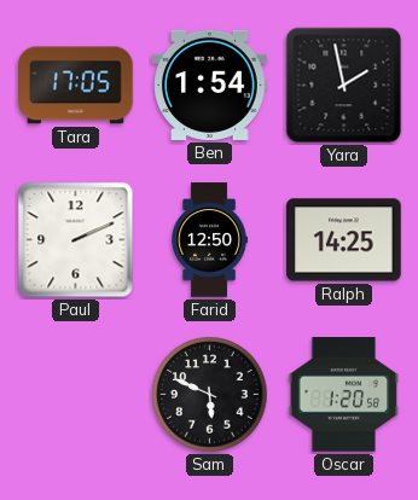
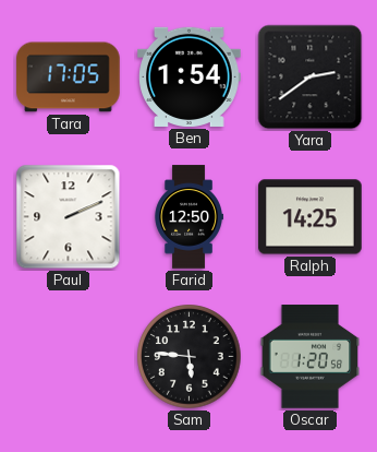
Yara: 1:58 -> 2:39 (311, 78)
Sam: 5:49 -> 5:46 (190, 357)
